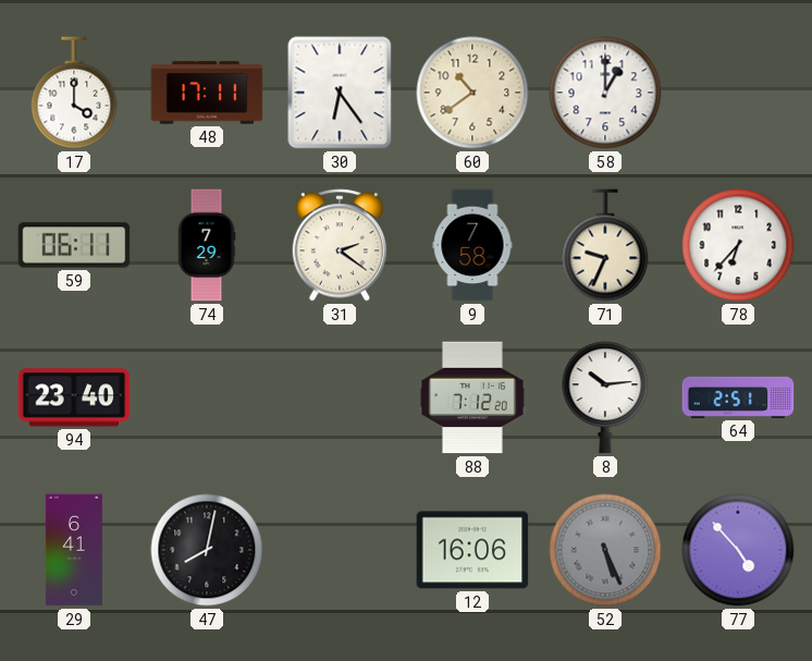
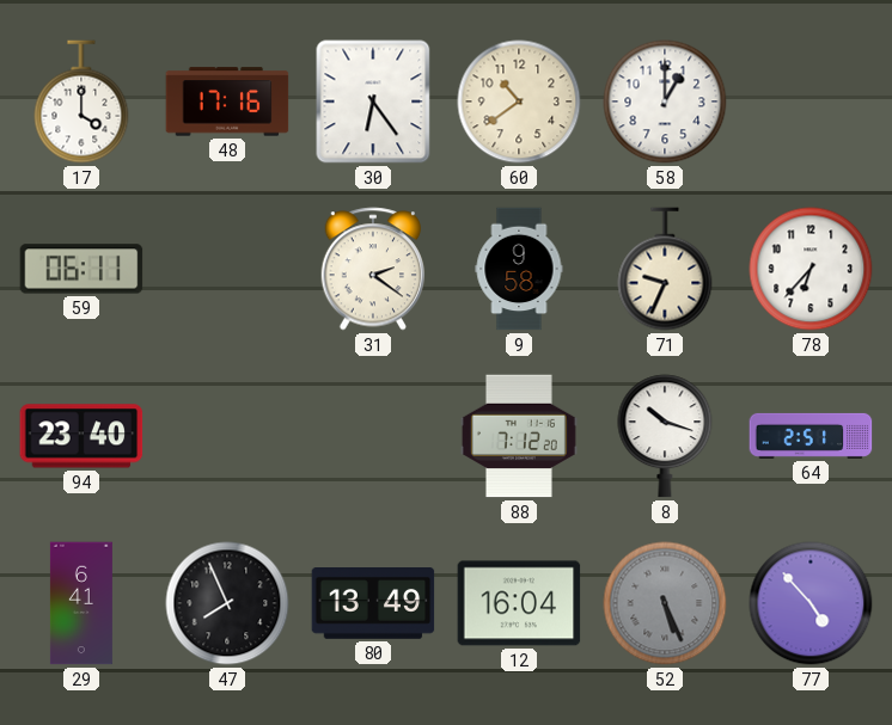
48: 17:11 -> 17:16 (227, 102)
74: 7:29 -> none (207, 245)
9: 7:58 -> 9:58 (519, 269)
8: 10:14 -> 10:18 (665, 436)
47: 8:02 -> 7:56 (227, 603)
80: none -> 13:49 (373, 604)
12: 16:06 -> 16:04 (519, 603)
